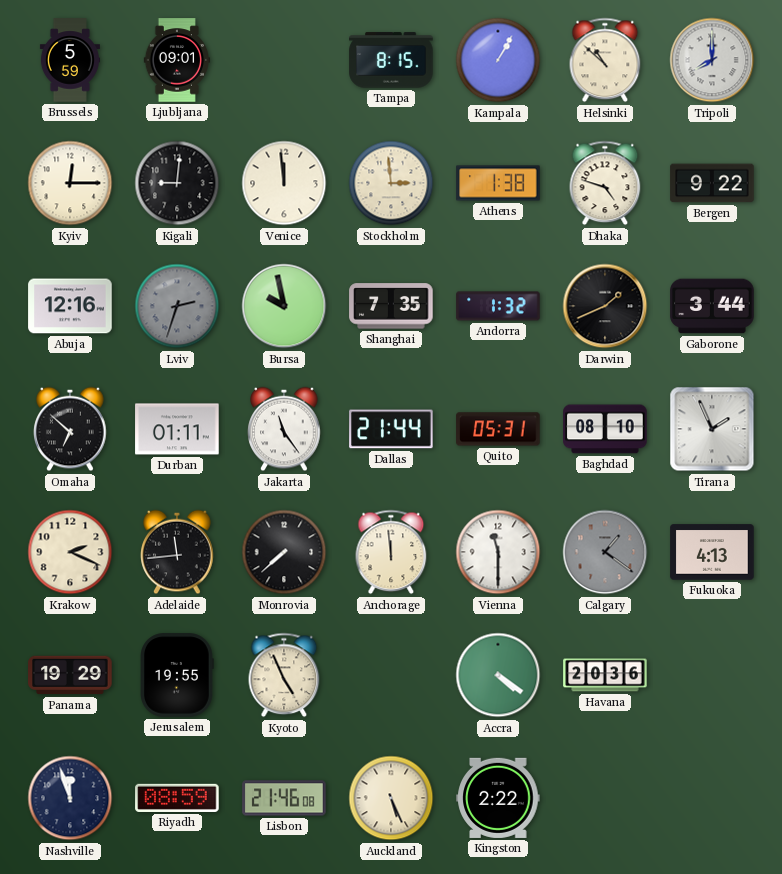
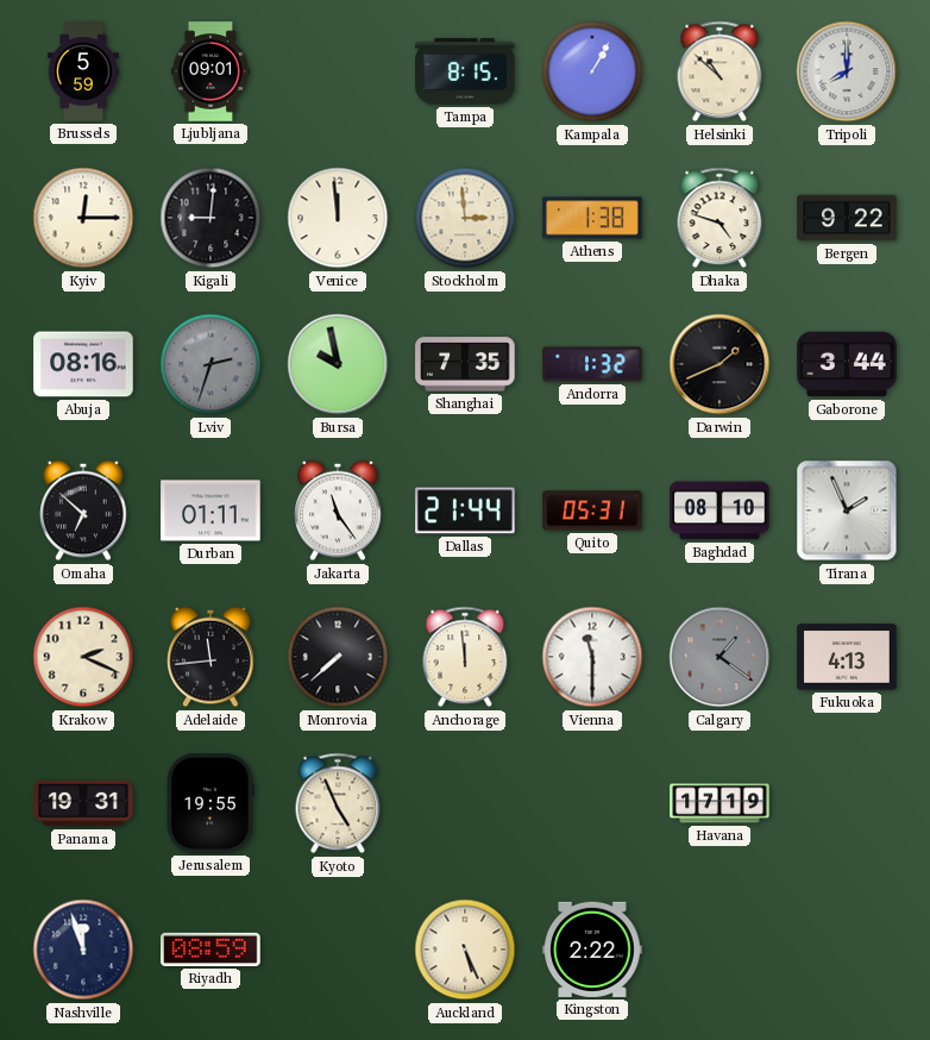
Abuja: 12:16 -> 08:16 (83, 364)
Panama: 19:29 -> 19:31 (83, 803)
Accra: 4:21 -> none (498, 675)
Havana: 20:36 -> 17:19 (720, 803)
Lisbon: 21:46 -> none (284, 798)
